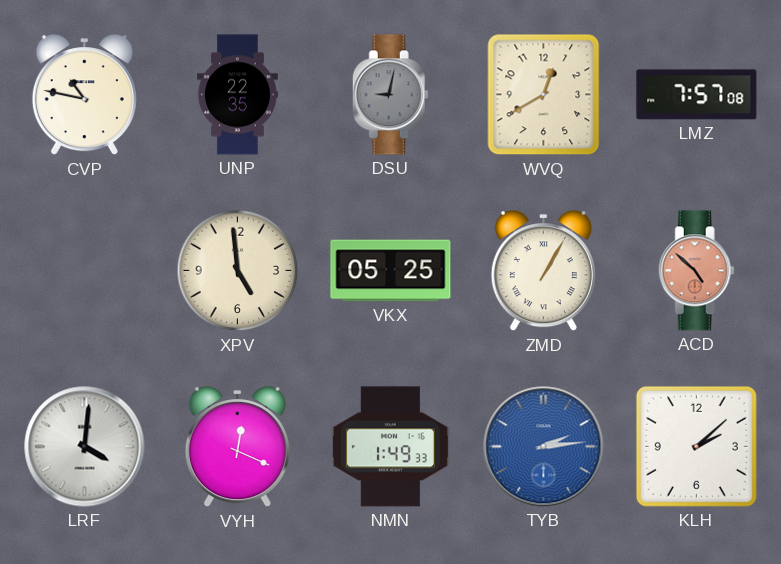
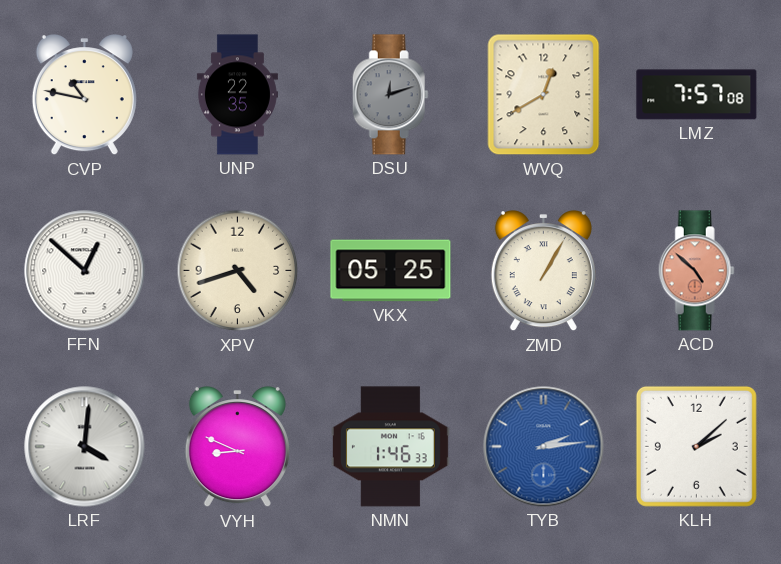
DSU: 9:02 -> 12:12 (390, 95)
FFN: none -> 12:52 (85, 271)
XPV: 4:59 -> 4:42 (238, 271)
VYH: 12:19 -> 8:49 (237, 447)
NMN: 1:49 -> 1:46 (390, 447)
